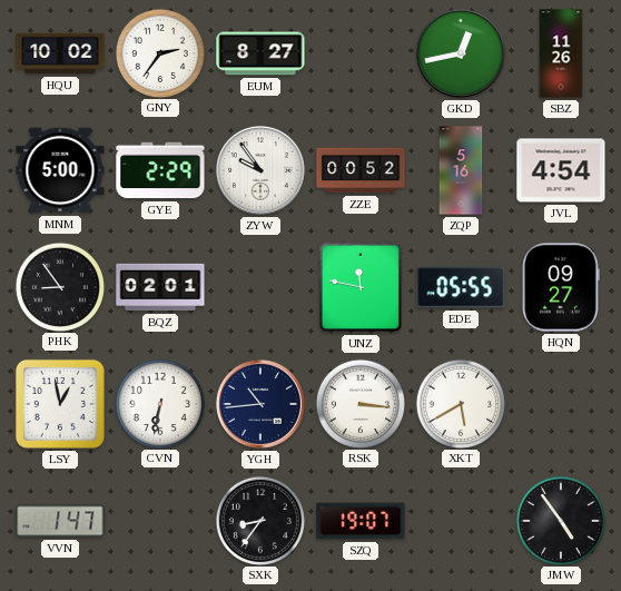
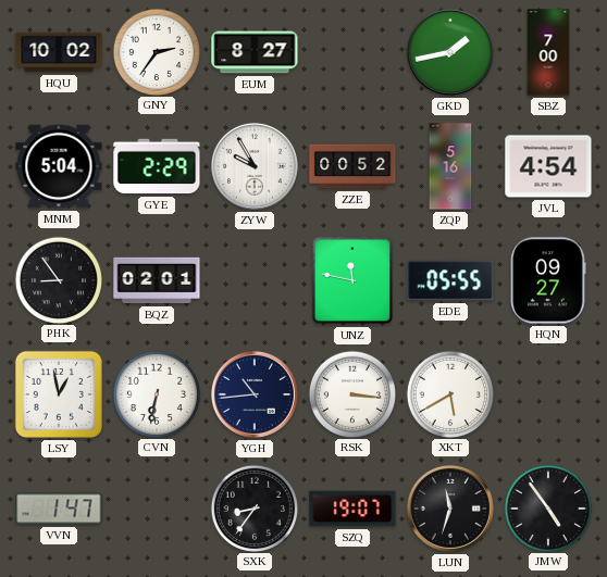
GKD: 12:43 -> 1:43 (450, 52)
SBZ: 11:26 -> 7:00 (548, 52)
MNM: 5:00 -> 5:04 (59, 166)
ZYW: 9:54 -> 9:55 (255, 166)
LUN: none -> 11:33 (450, 509)
